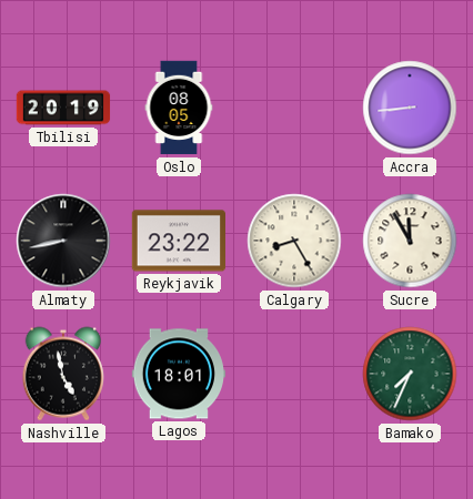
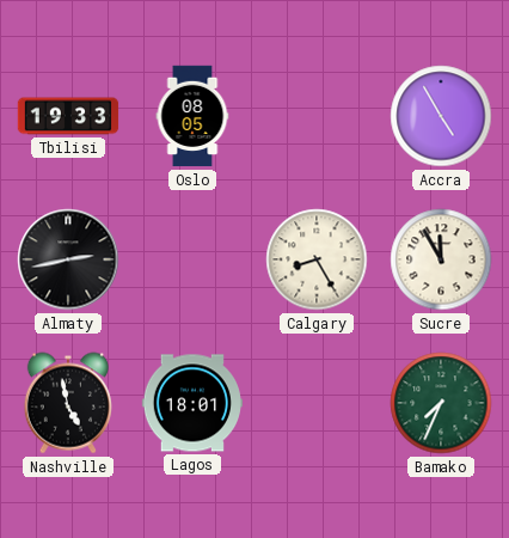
Tbilisi: 20:19 -> 19:33 (68, 116)
Accra: 8:44 -> 4:55 (441, 116)
Almaty: 8:43 -> 2:43 (68, 259)
Reykjavik: 23:22 -> none (178, 241)
